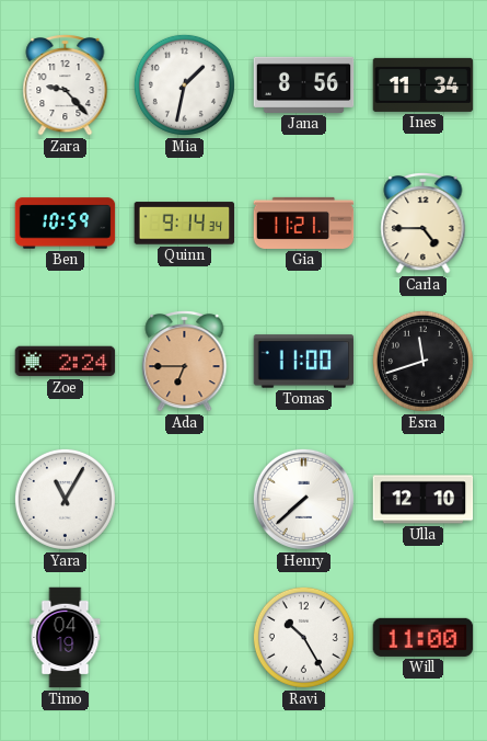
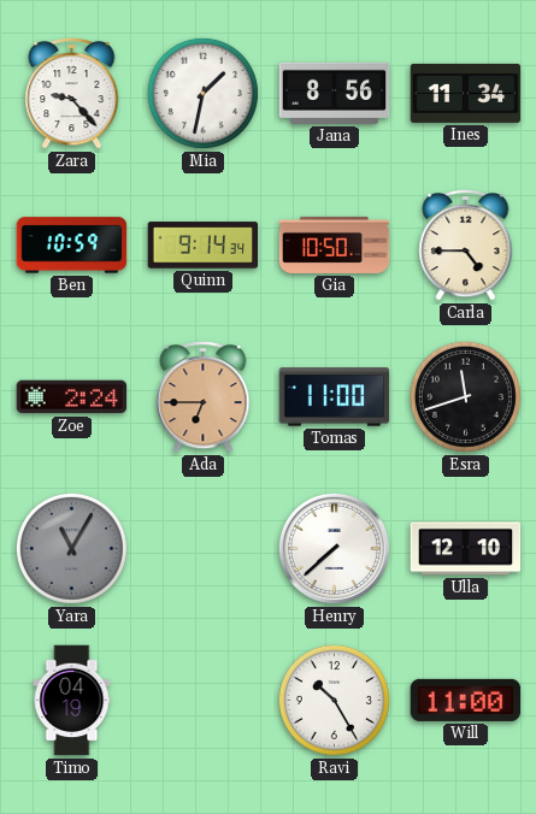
Gia: 11:21 -> 10:50 (335, 244)
Yara dial: white -> grey (71, 548)
